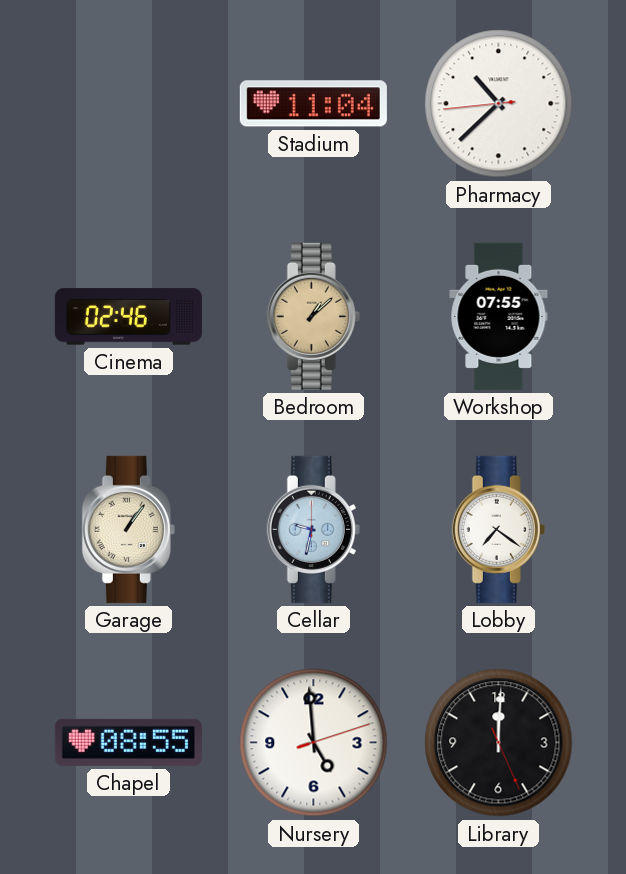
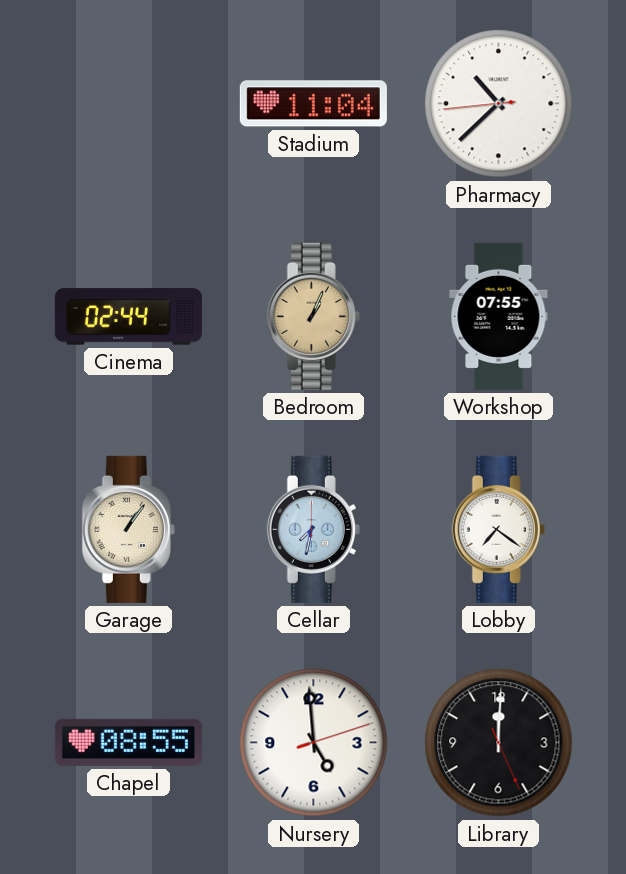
Cinema: 02:46 -> 02:44 (128, 317)
Bedroom: 1:08 -> 1:04 (313, 316)
Cellar: 9:32 -> 7:32 (313, 529)
